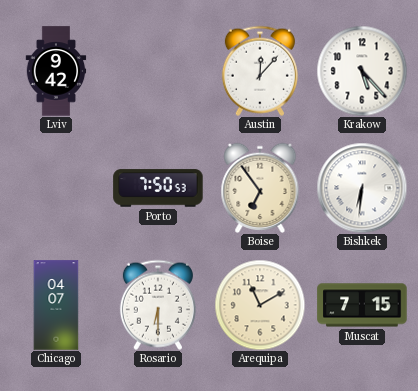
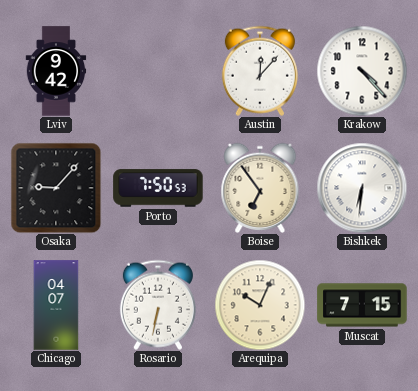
Krakow: 5:23 -> 4:23 (362, 71)
Osaka: none -> 9:07 (56, 188)
Rosario: 6:30 -> 6:32 (158, 305)
Arequipa: 11:10 -> 10:04 (260, 305)
